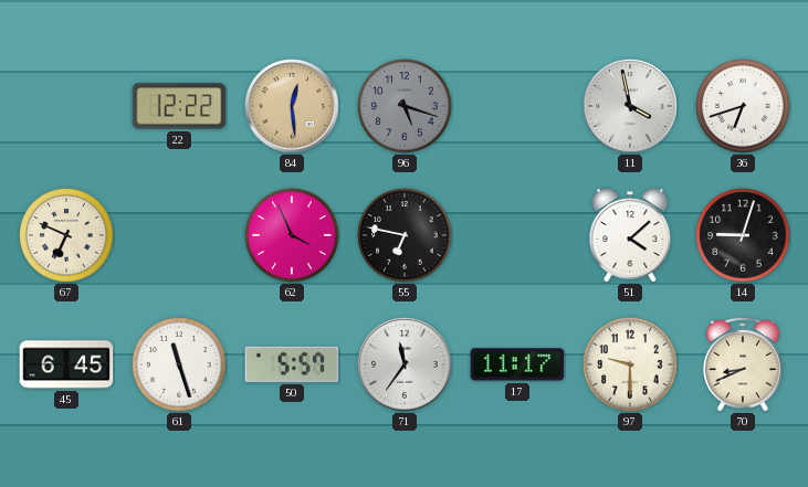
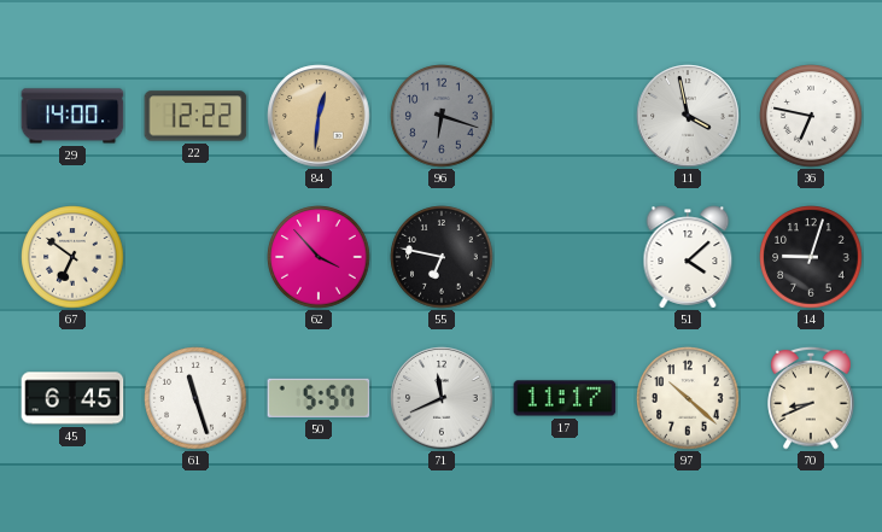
29: none -> 14:00 (72, 116)
84: 12:29 -> 12:31 (319, 116)
96: 5:18 -> 6:18 (442, 116)
36: 6:42 -> 6:47 (811, 116)
67: 6:49 -> 6:51 (72, 257)
62: 3:56 -> 3:53 (319, 257)
71: 11:36 -> 11:41 (442, 398)
97: 9:30 -> 10:22 (688, 398)
